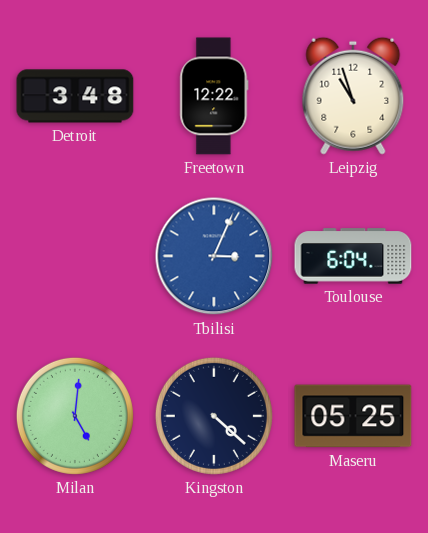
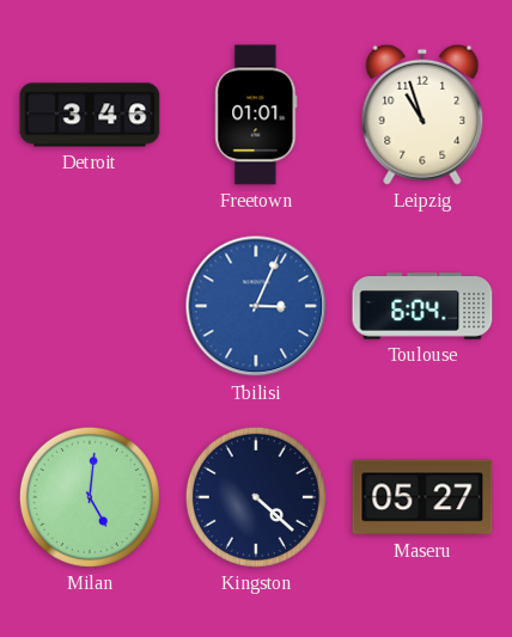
Detroit: 3:48 -> 3:46 (90, 115)
Freetown: 12:22 -> 01:01 (256, 115)
Maseru: 05:25 -> 05:27 (422, 497)
